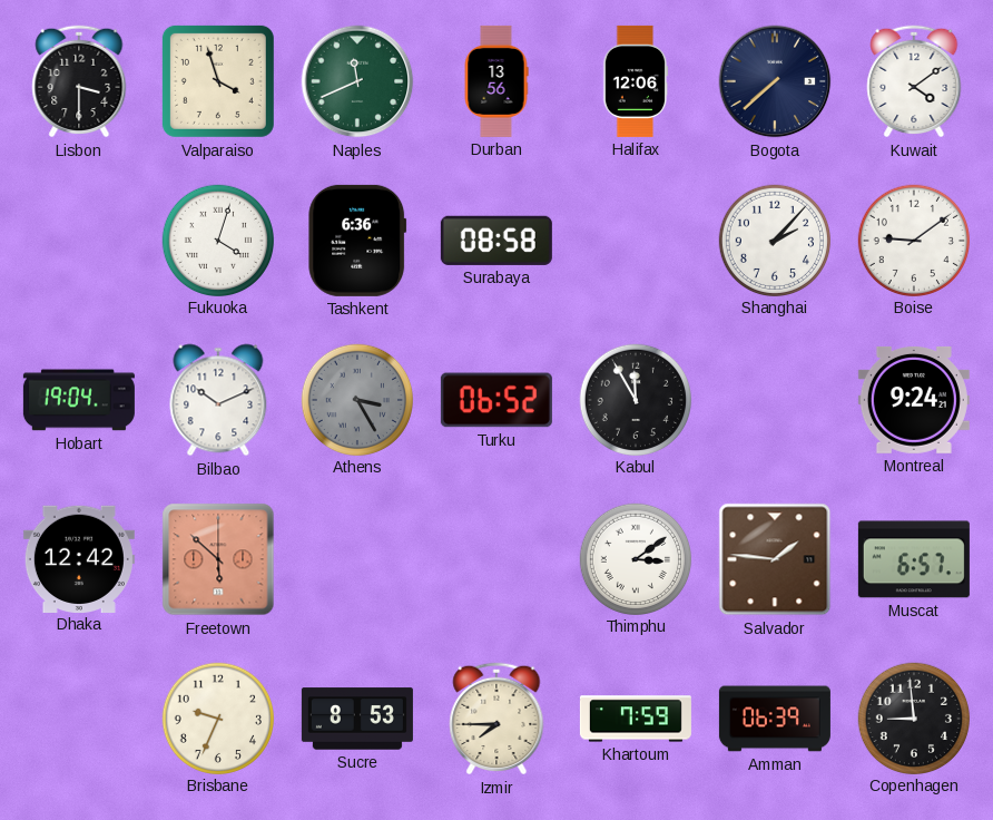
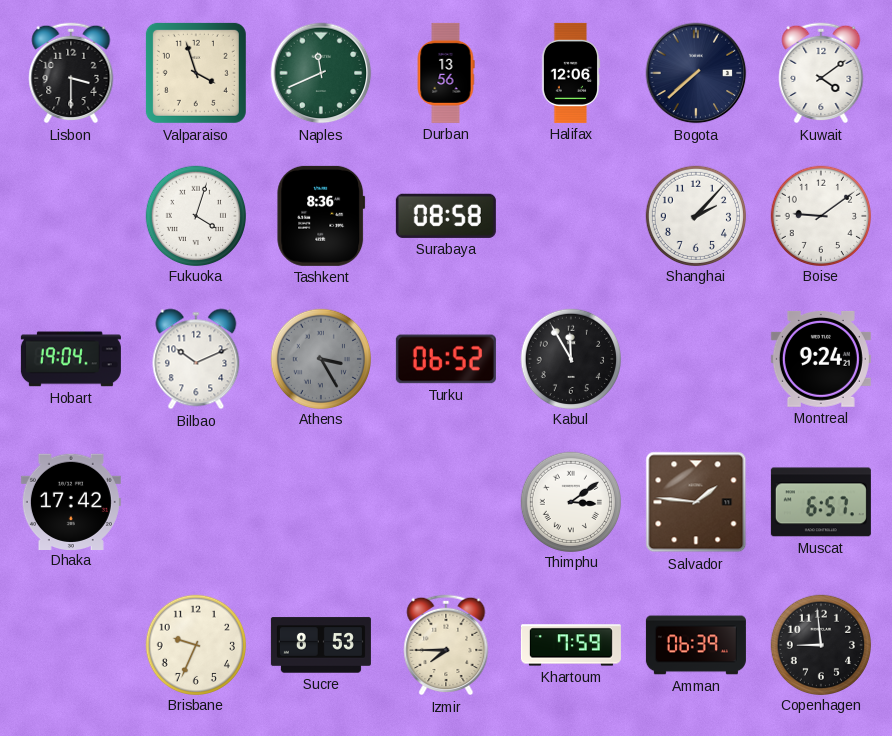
Tashkent: 6:36 -> 8:36 (321, 216)
Dhaka: 12:42 -> 17:42 (71, 501)
Freetown: 5:52 -> none (218, 559)
